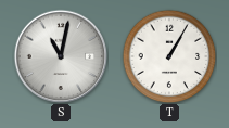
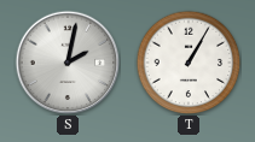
S: 11:02 -> 2:02 (68, 63)
